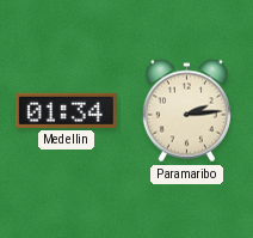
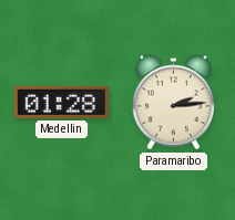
Medellin: 01:34 -> 01:28 (61, 102)
